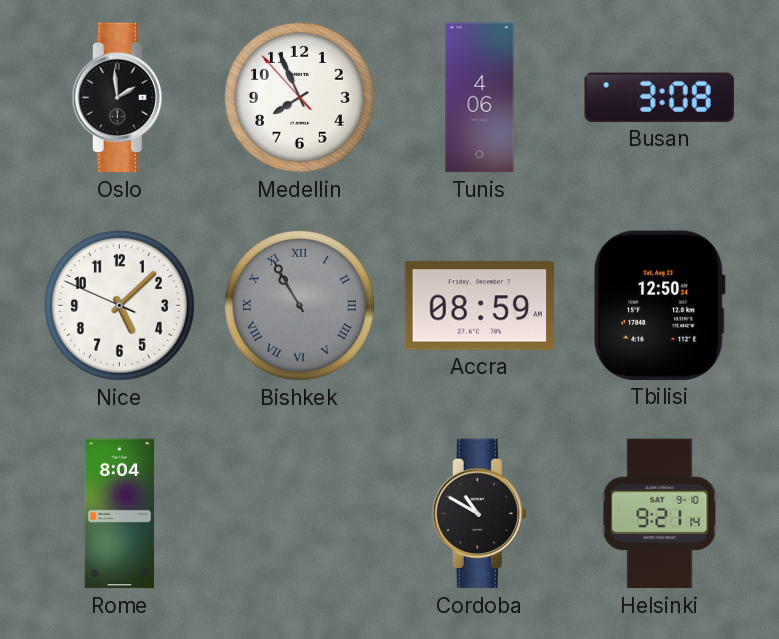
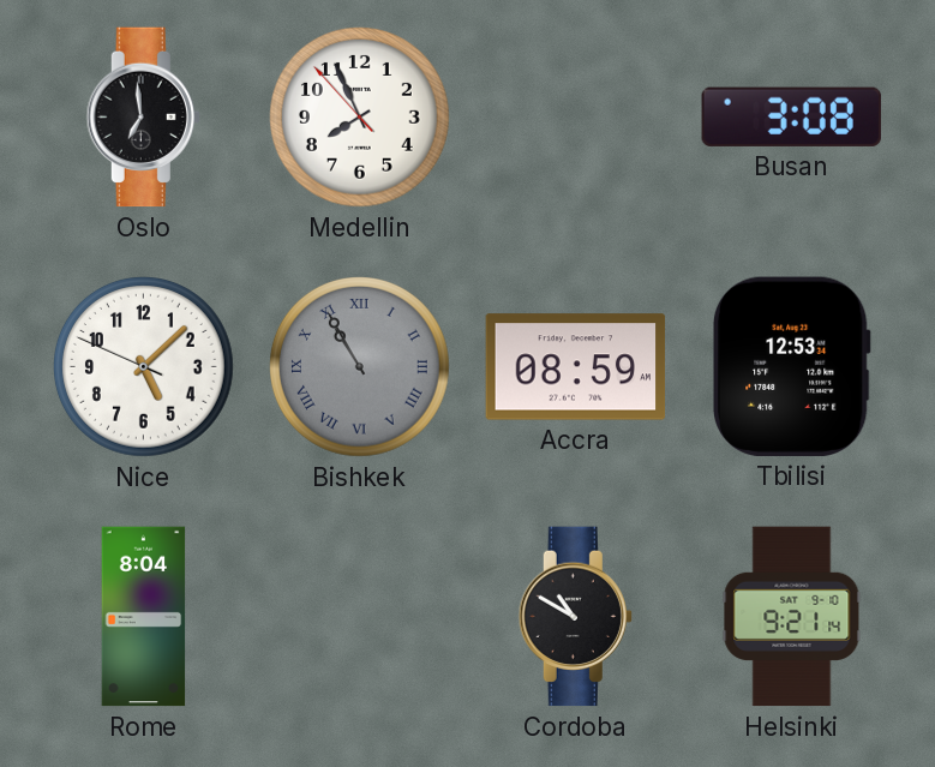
Oslo: 1:59 -> 6:59 (143, 118)
Tunis: 4:06 -> none (480, 98)
Tbilisi: 12:50 -> 12:53 (792, 366)
